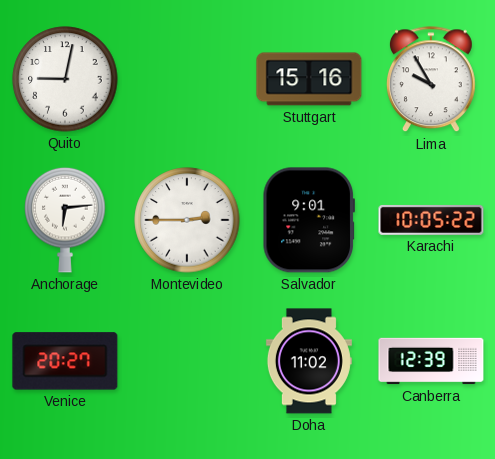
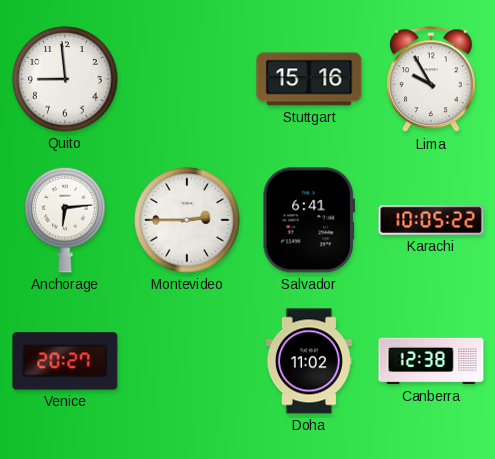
Quito: 9:02 -> 8:59 (65, 79)
Salvador: 9:01 -> 6:41 (309, 220)
Canberra: 12:39 -> 12:38 (431, 361)
